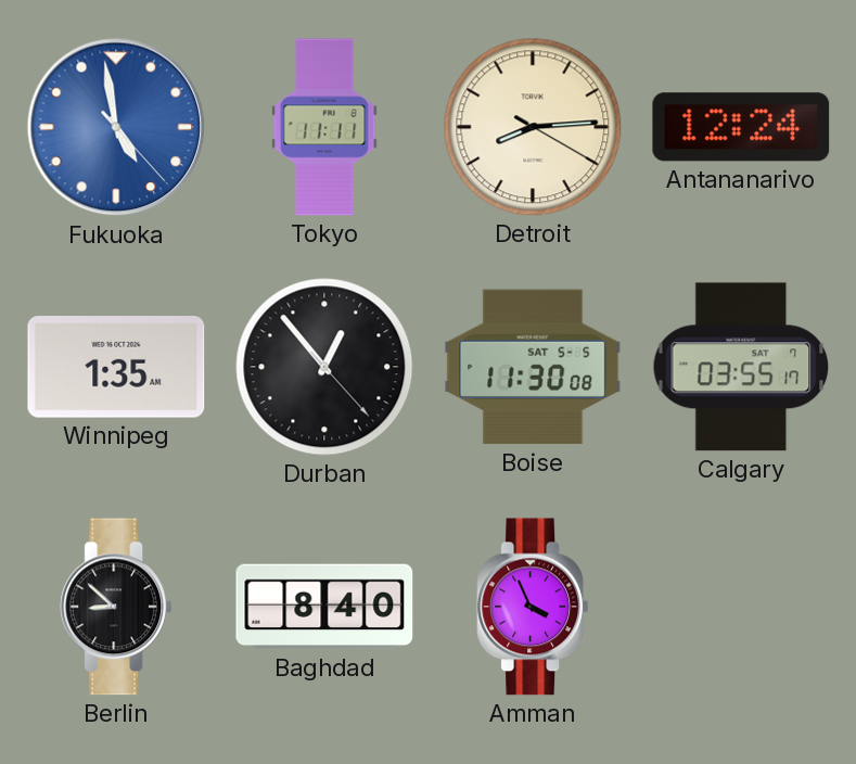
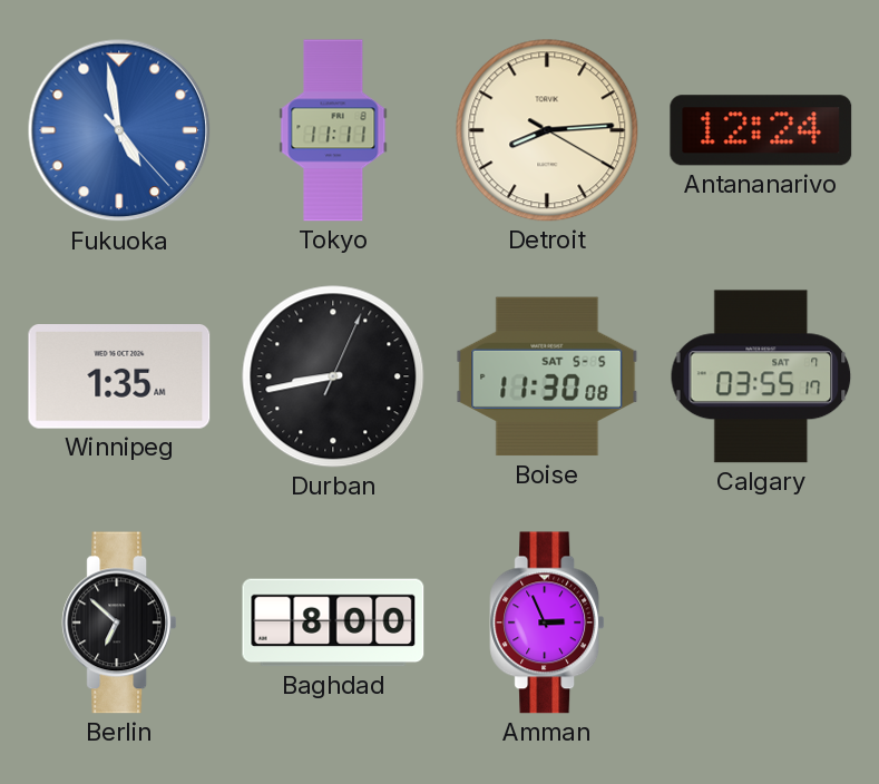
Durban: 12:53 -> 8:43 (333, 376)
Berlin: 8:52 -> 6:52 (119, 623)
Baghdad: 8:40 -> 8:00 (333, 623)
Amman: 3:56 -> 2:56 (547, 623)
